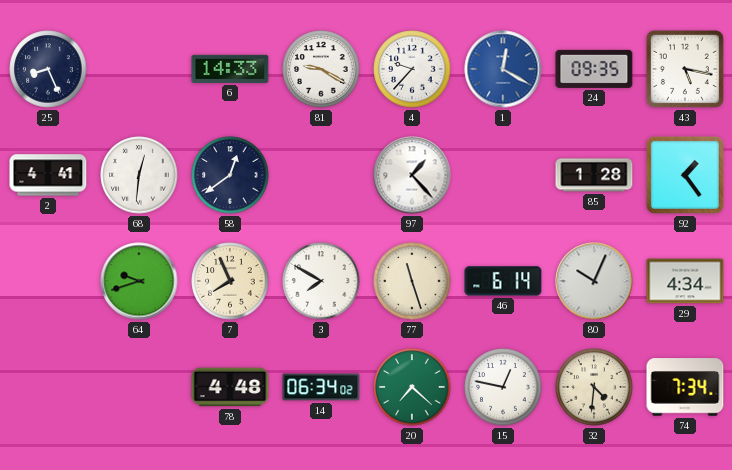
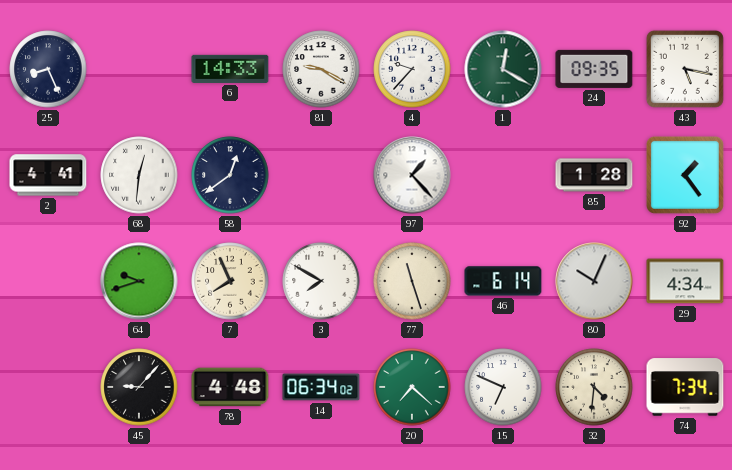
1 dial: blue -> green (503, 69)
45: none -> 9:07 (139, 387)
15: 12:47 -> 6:49 (503, 387)
